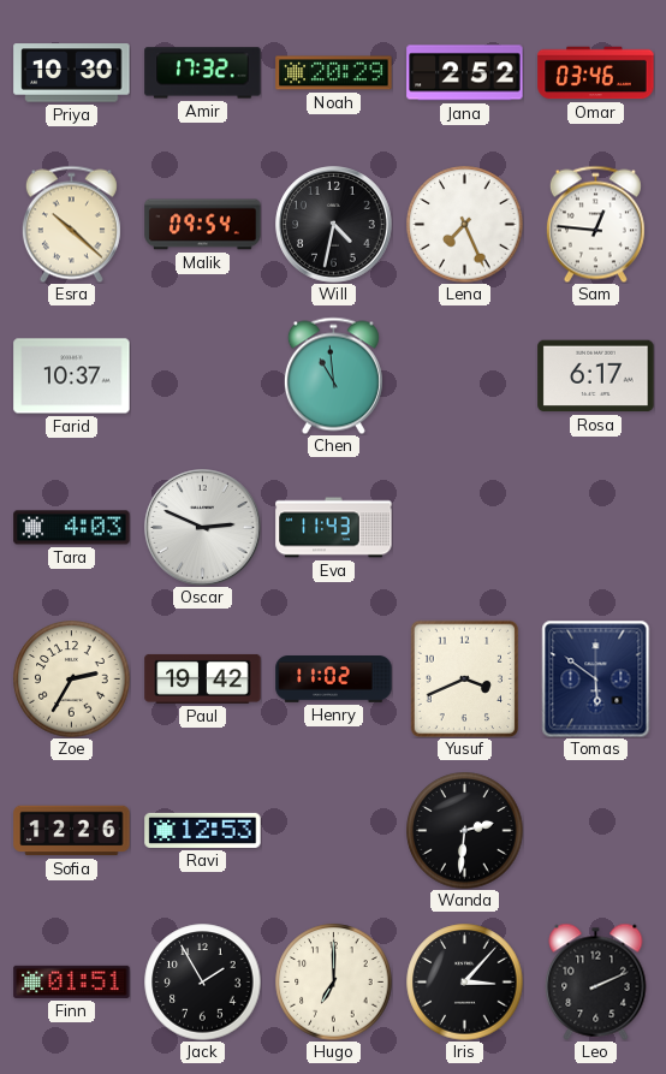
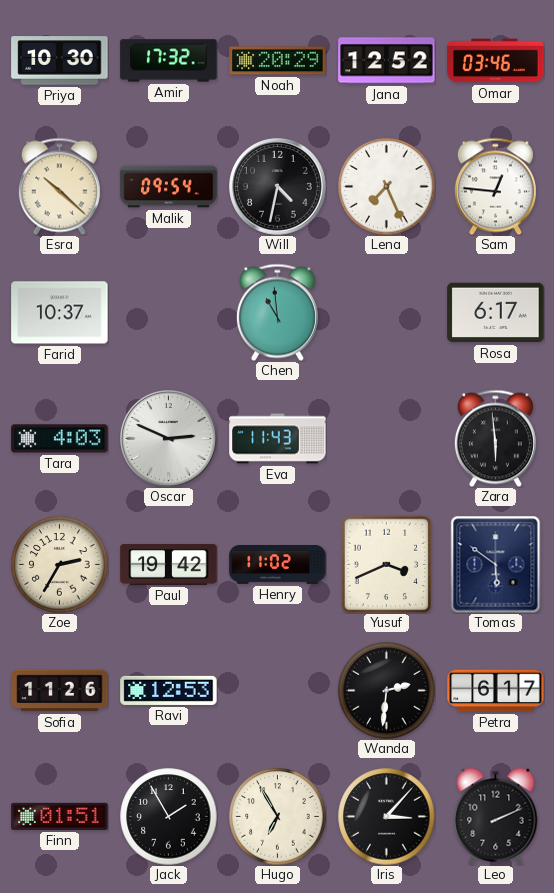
Jana: 2:52 -> 12:52 (387, 61)
Zara: none -> 5:59 (495, 438)
Sofia: 12:26 -> 11:26 (60, 691)
Petra: none -> 6:17 (496, 691)
Hugo: 7:00 -> 6:55 (278, 817)
